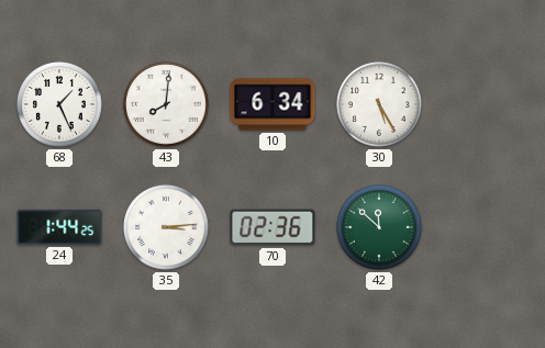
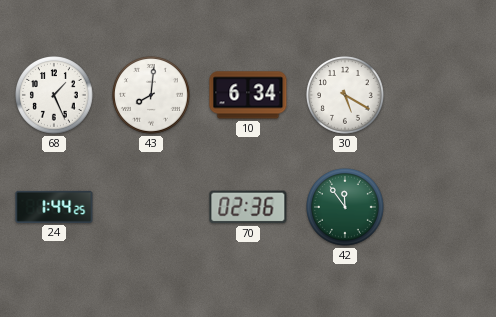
30: 5:25 -> 5:20 (346, 96)
35: 3:14 -> none (167, 228)
42: 11:52 -> 11:54 (346, 208)
